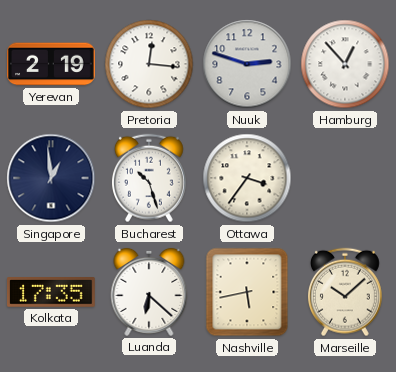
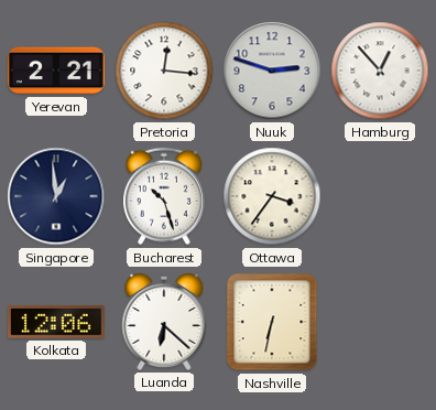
Yerevan: 2:19 -> 2:21 (56, 71)
Kolkata: 17:35 -> 12:06 (57, 323)
Nashville: 5:43 -> 6:32 (272, 322)
Marseille: 10:08 -> none (345, 292)
